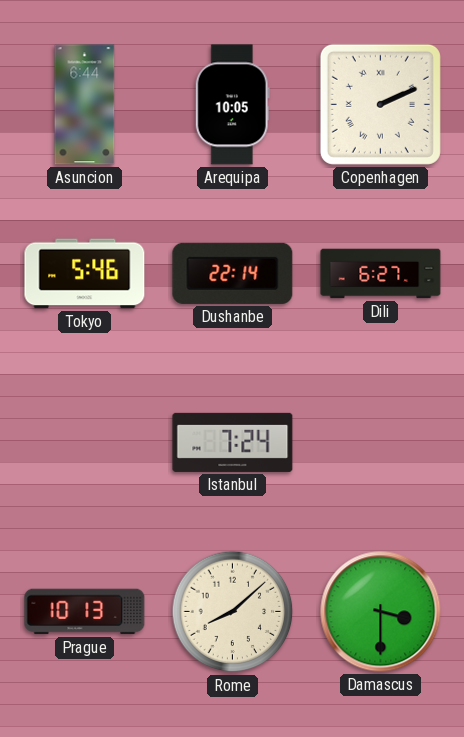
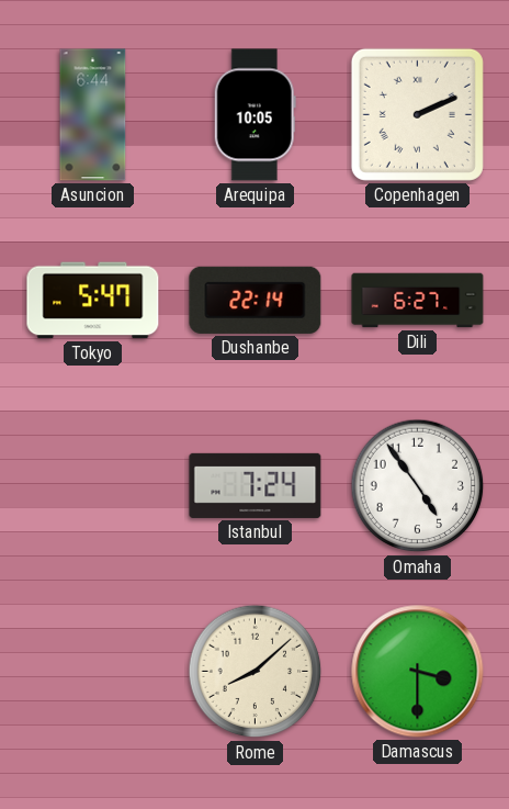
Tokyo: 5:46 -> 5:47 (93, 301)
Omaha: none -> 4:54 (418, 486)
Prague: 10:13 -> none (85, 612)
